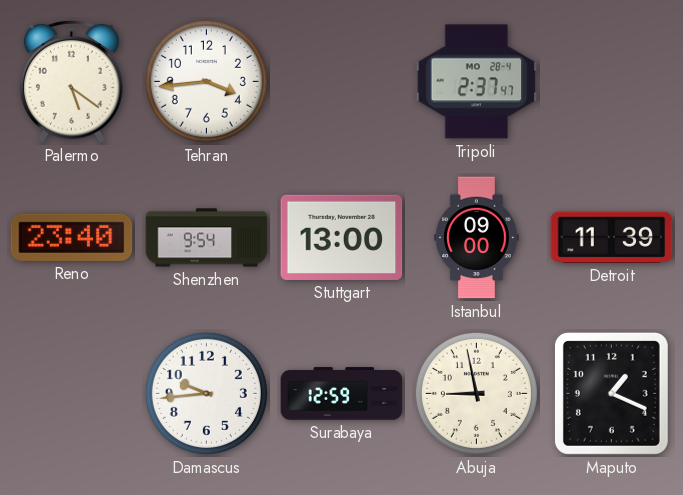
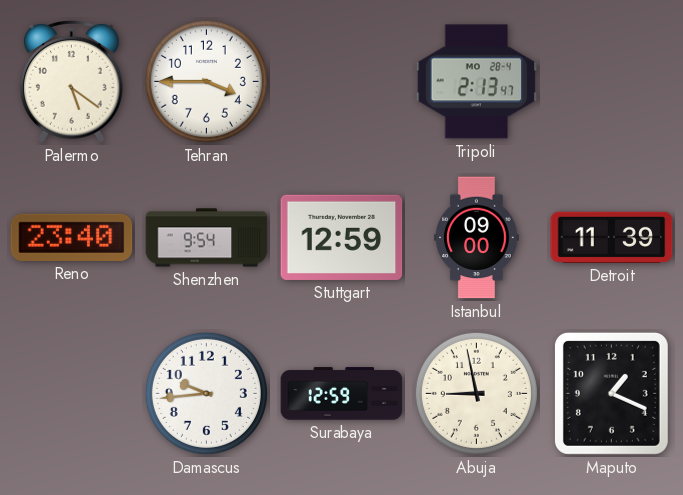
Tehran: 3:44 -> 3:45 (206, 81)
Tripoli: 2:37 -> 2:13 (477, 82)
Stuttgart: 13:00 -> 12:59 (342, 237)
